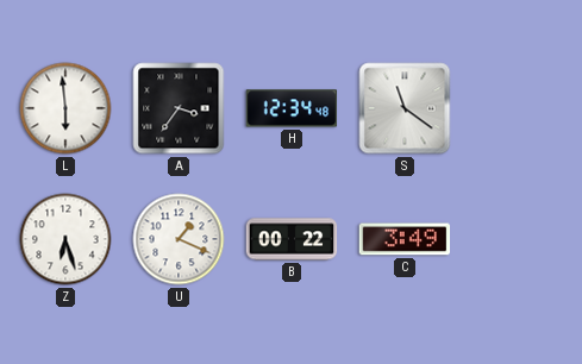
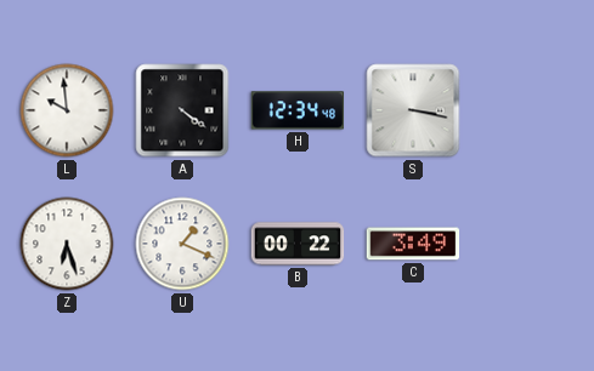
L: 5:59 -> 9:59 (67, 110)
A: 3:36 -> 4:21 (182, 110)
S: 11:21 -> 3:17 (413, 110)
